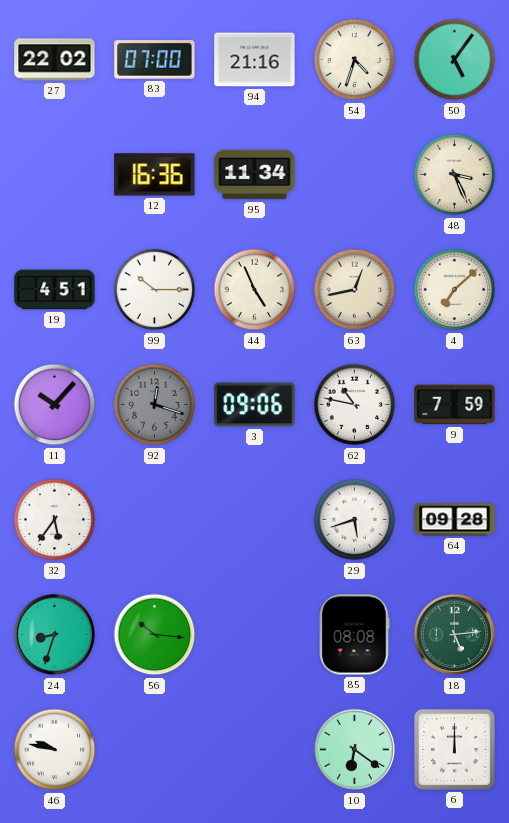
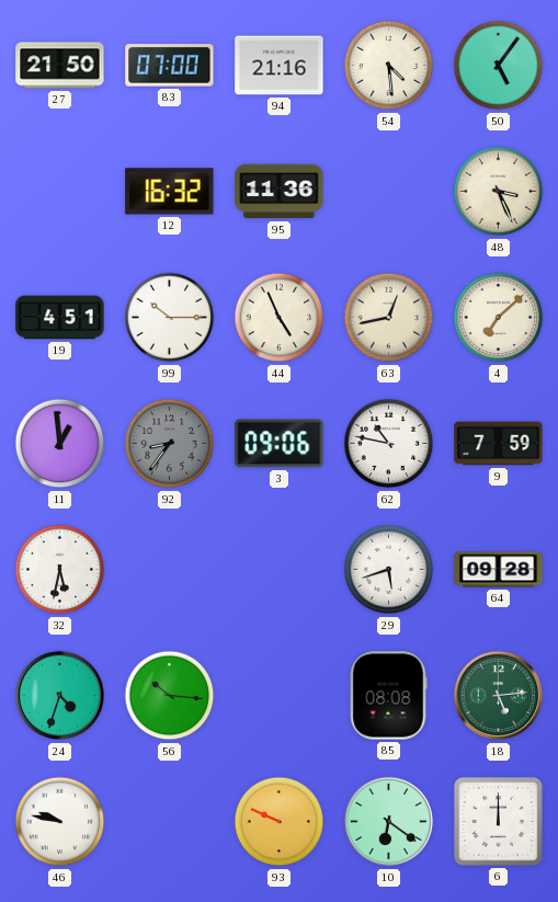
27: 22:02 -> 21:50 (60, 66)
54: 4:33 -> 4:29 (389, 66)
12: 16:36 -> 16:32 (170, 192)
95: 11:34 -> 11:36 (280, 192)
11: 10:07 -> 12:59 (60, 444)
92: 12:18 -> 8:36 (170, 444)
32: 5:36 -> 5:32 (60, 570)
24: 8:33 -> 4:33 (60, 696)
93: none -> 9:49 (280, 822)
